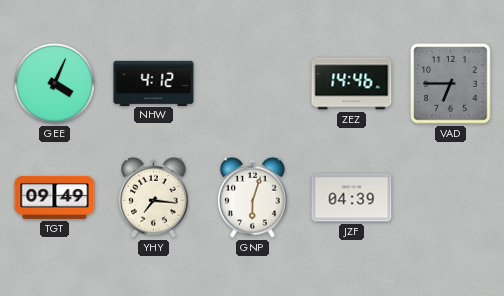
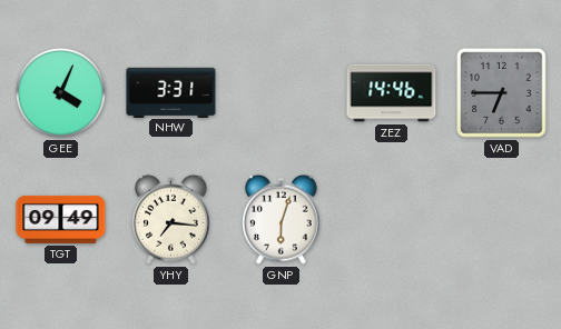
NHW: 4:12 -> 3:31 (171, 92)
JZF: 04:39 -> none (352, 198)
